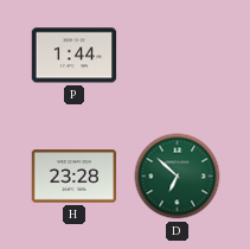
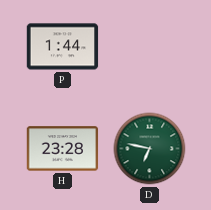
D: 6:52 -> 6:47 (150, 149)
